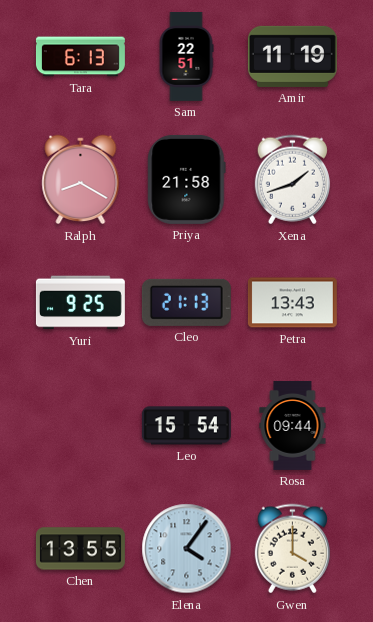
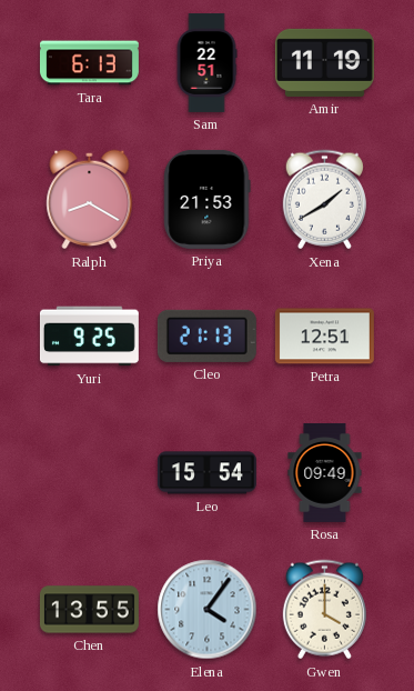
Priya: 21:58 -> 21:53 (208, 199)
Xena: 1:42 -> 1:40 (324, 200)
Petra: 13:43 -> 12:51 (324, 337)
Rosa: 09:44 -> 09:49 (325, 472)
